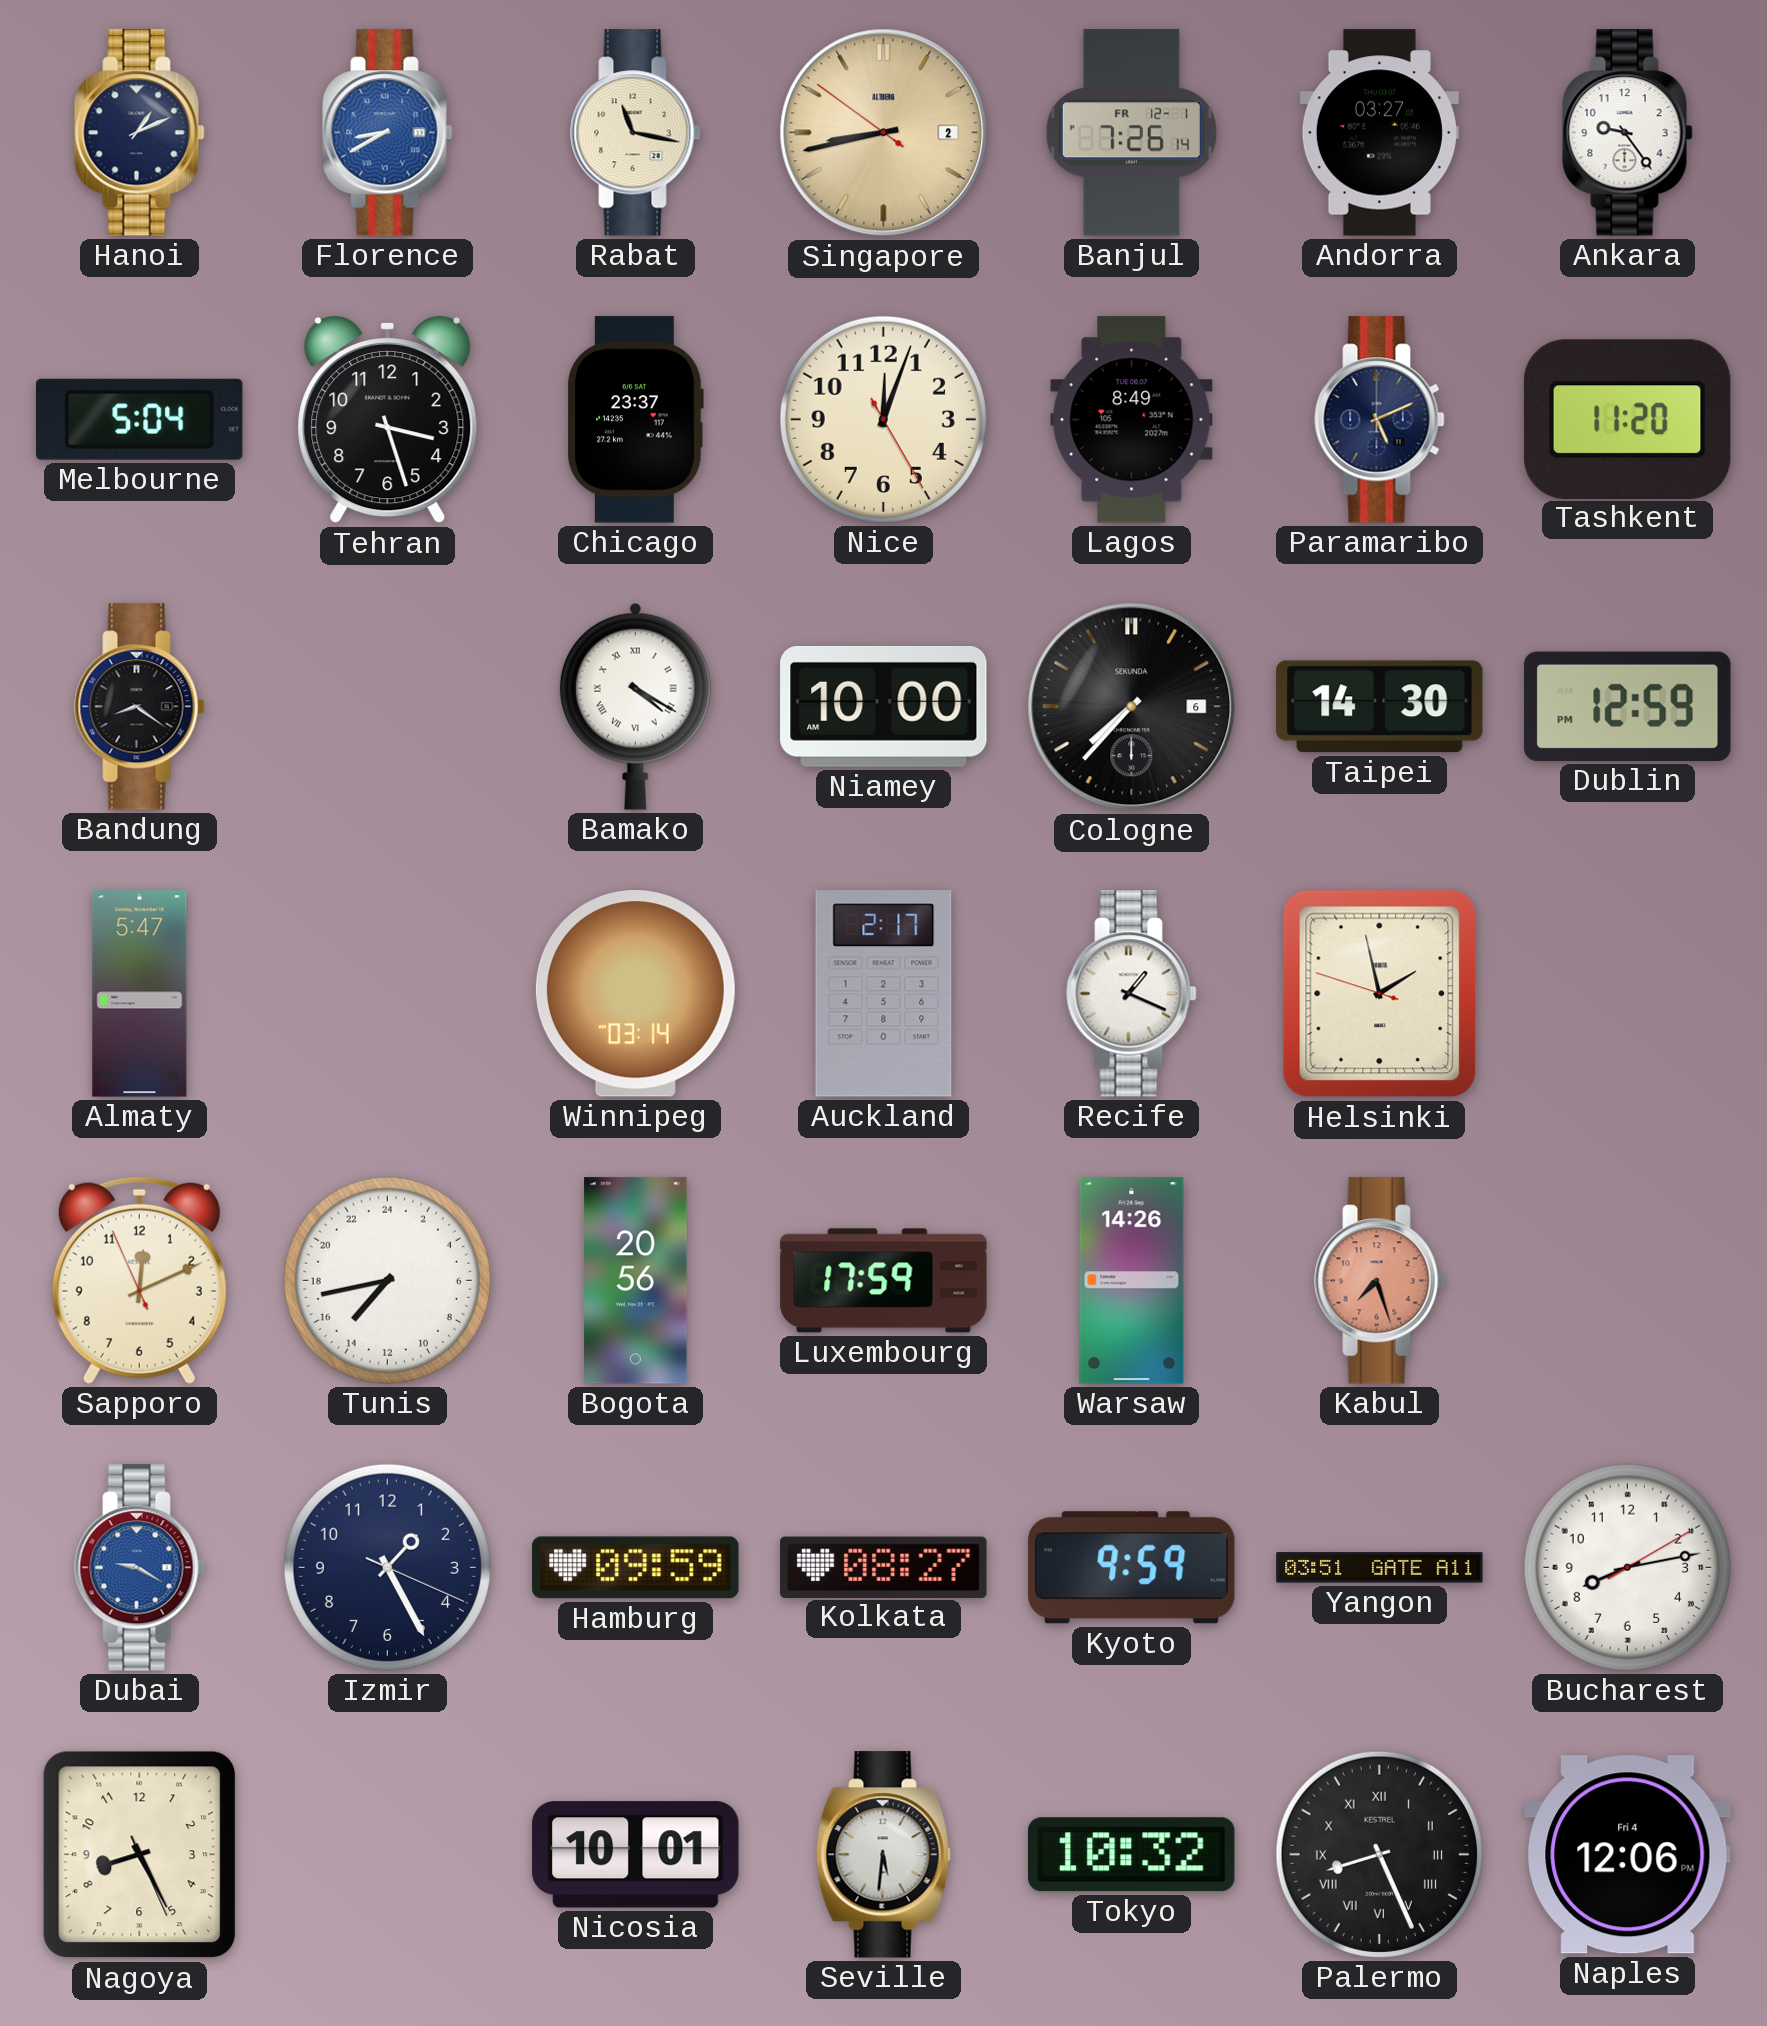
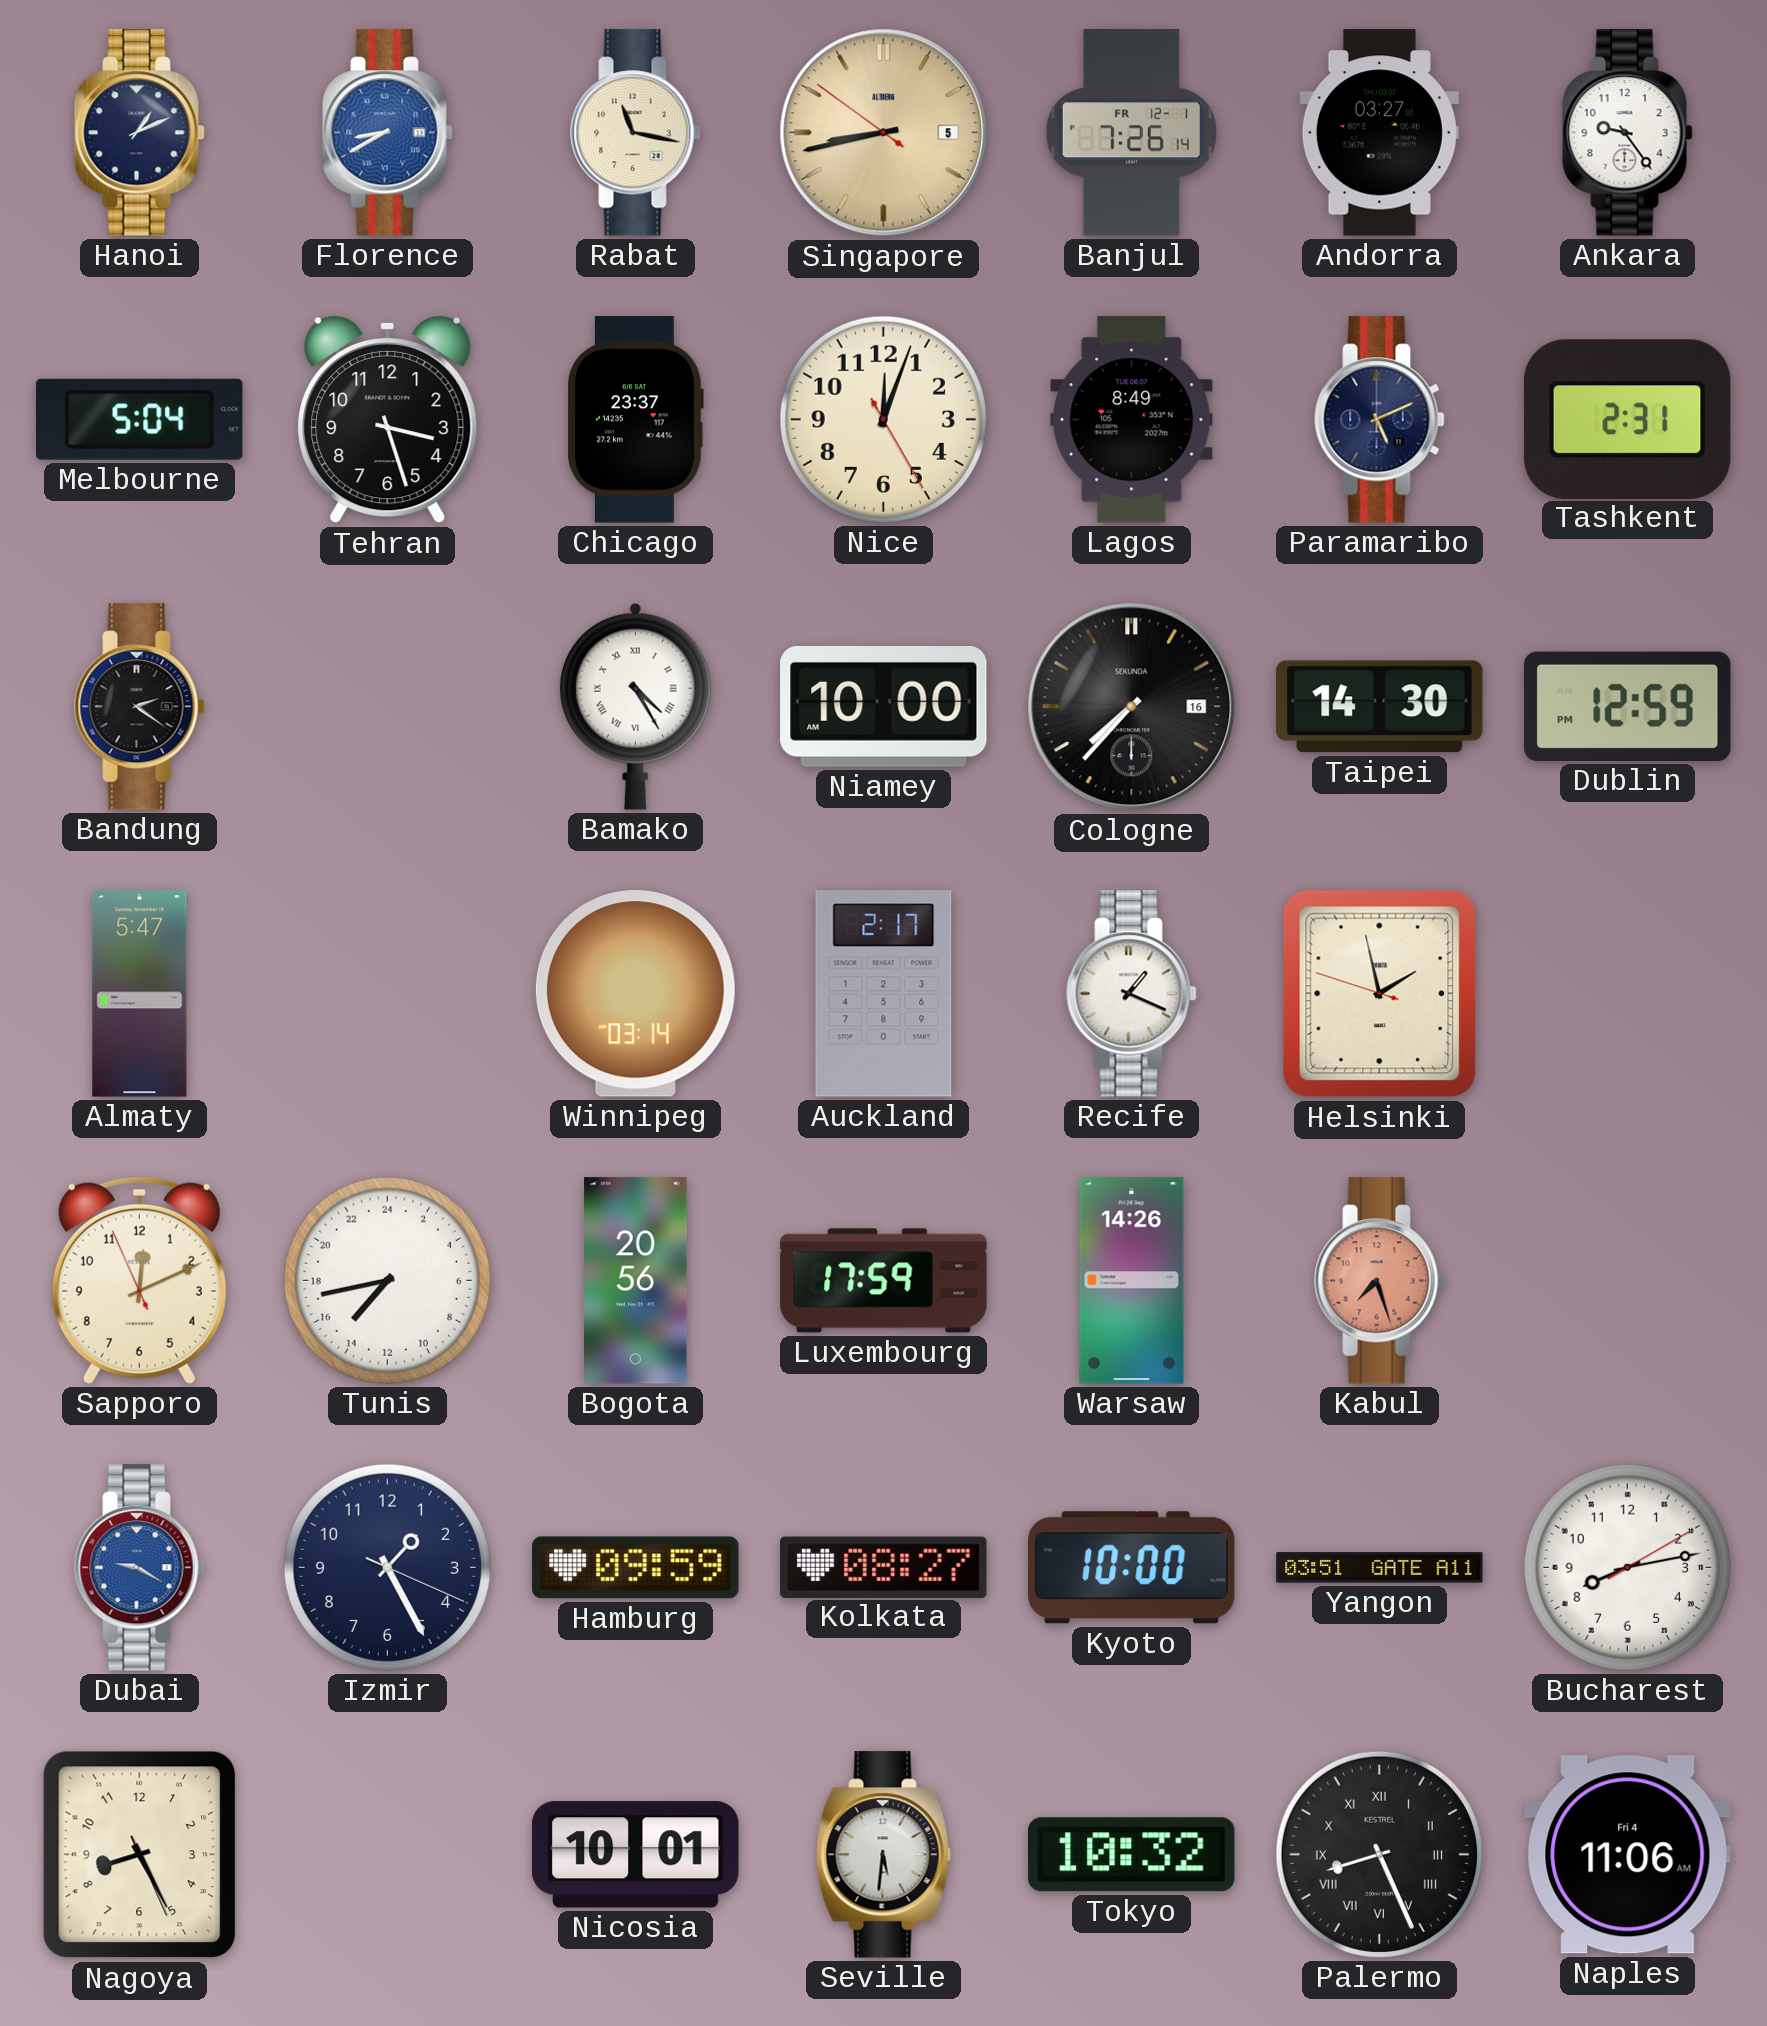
Singapore date: 2 -> 5 (884, 133)
Tashkent: 11:20 -> 2:31 (1627, 419)
Bandung: 8:21 -> 2:21 (140, 707)
Bamako: 4:20 -> 4:25 (635, 706)
Cologne date: 6 -> 16 (1132, 707)
Kyoto: 9:59 -> 10:00 (1132, 1568)
Naples: 12:06 -> 11:06 (1628, 1855)
